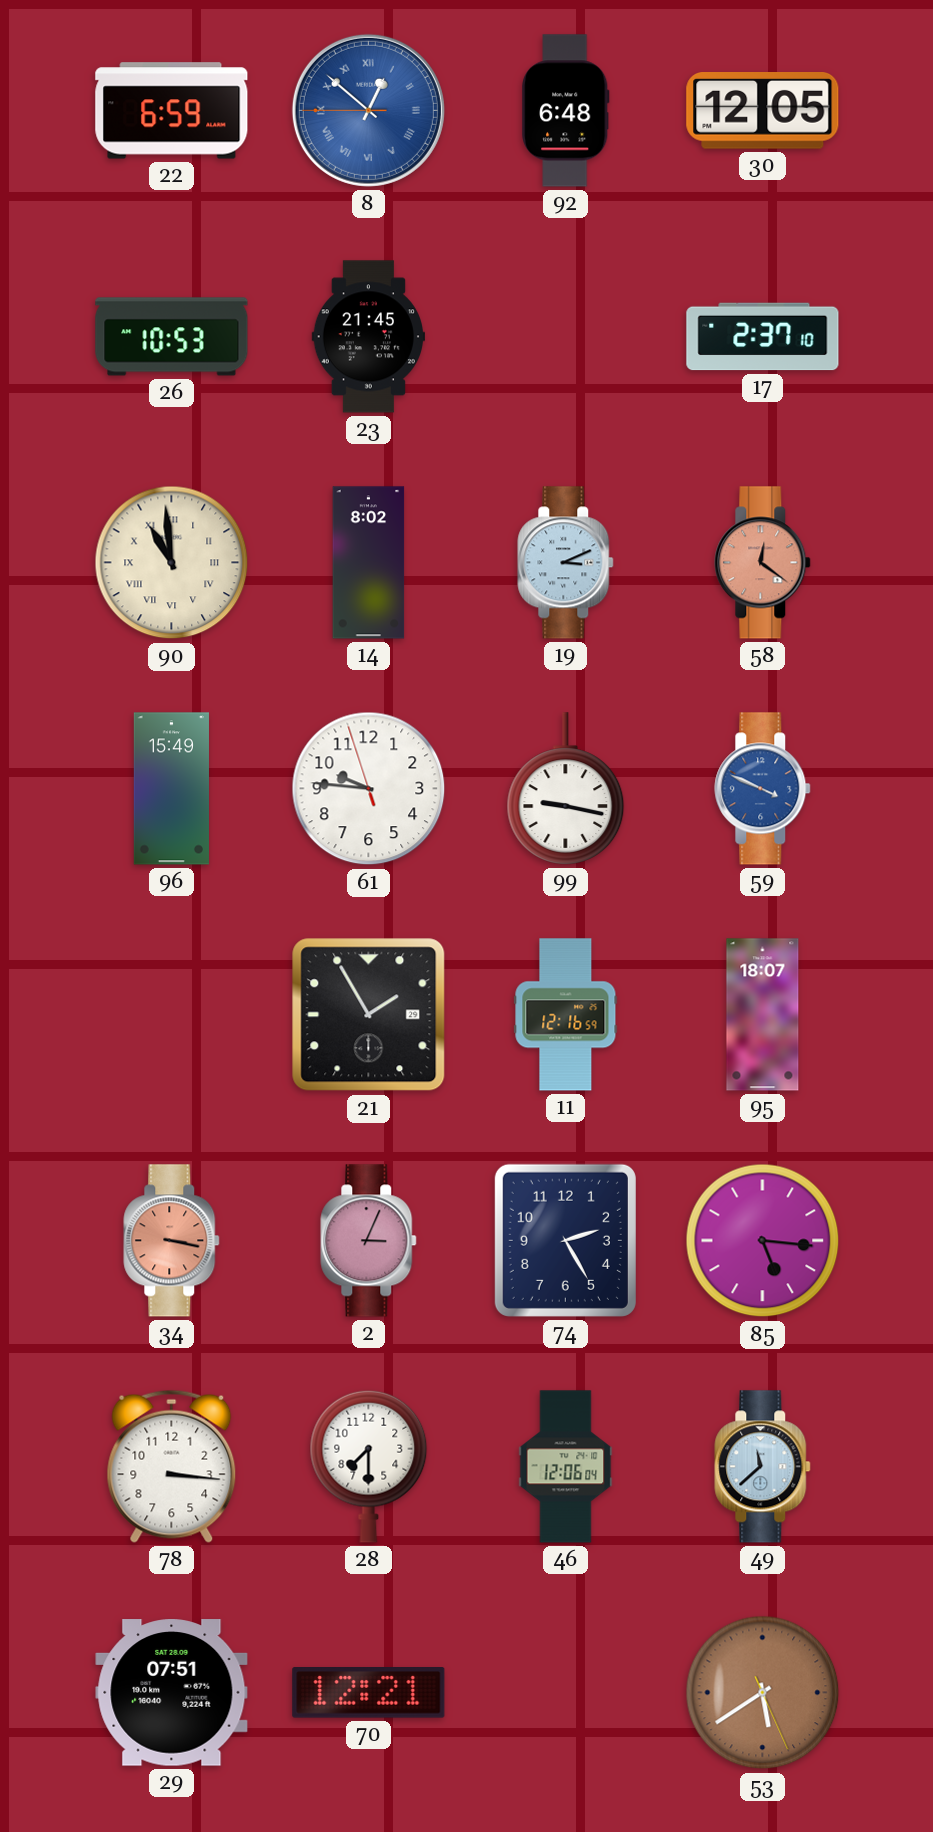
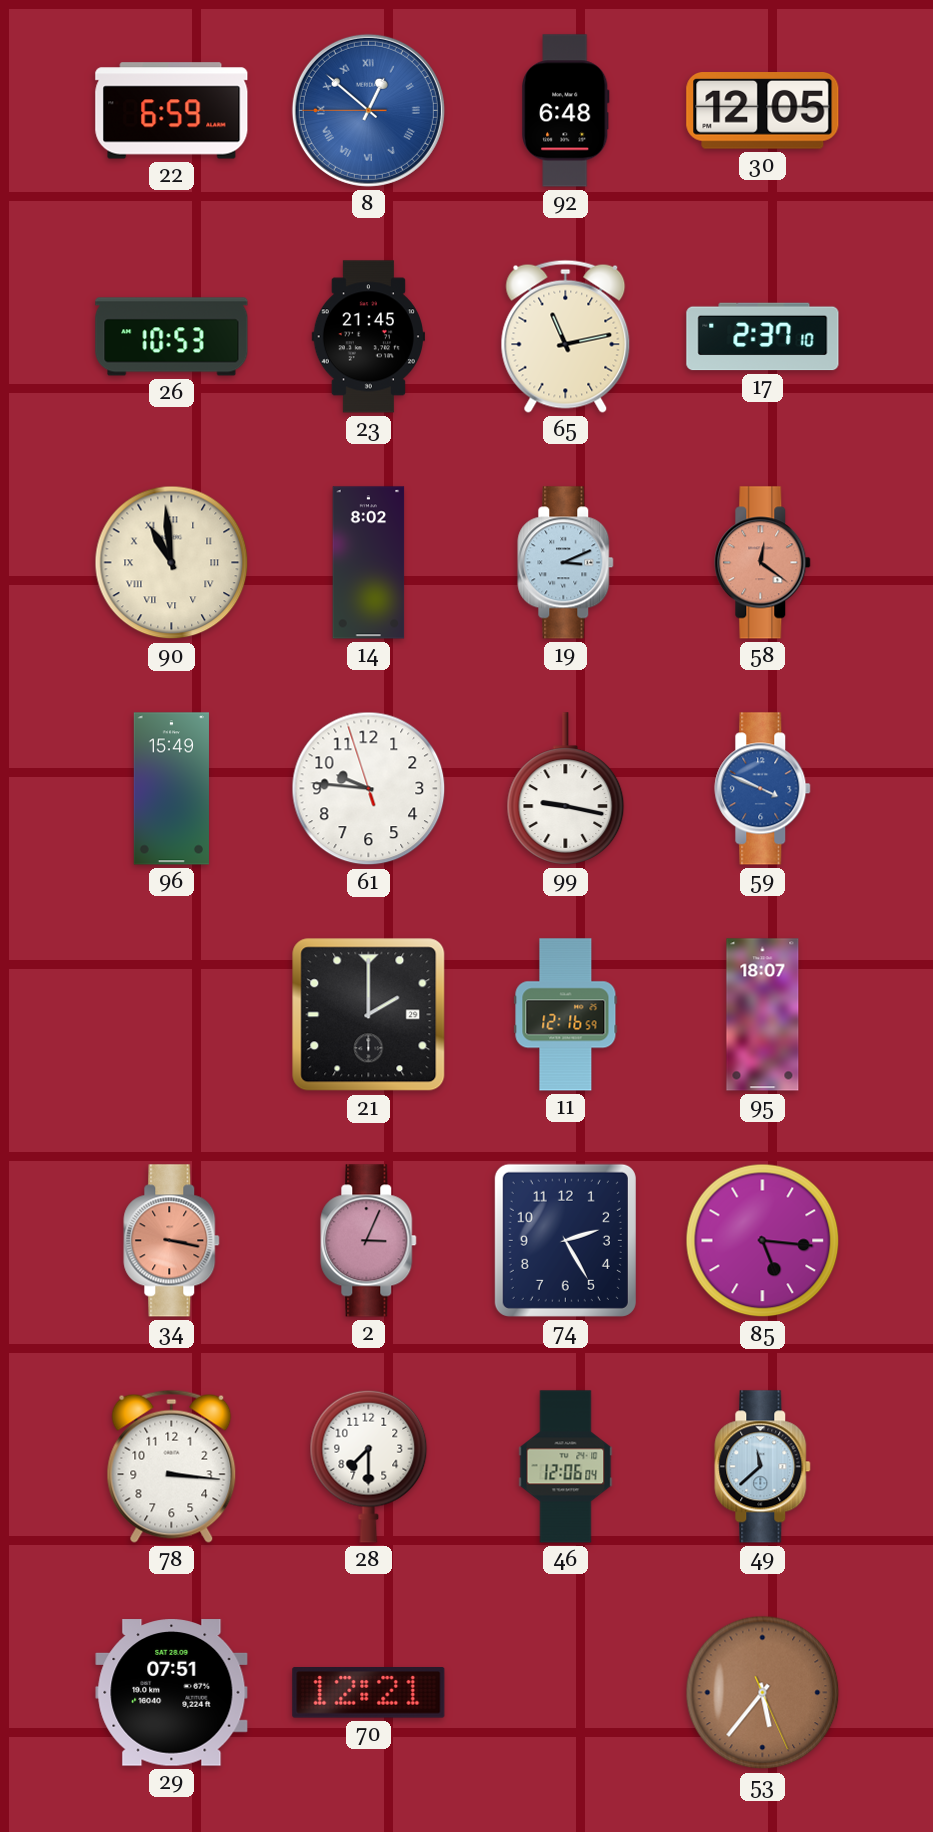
65: none -> 11:13 (566, 336)
21: 1:55 -> 2:00 (369, 1015)
53: 5:39 -> 5:36 (763, 1693)
